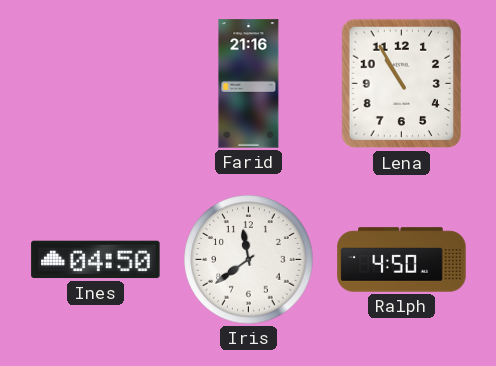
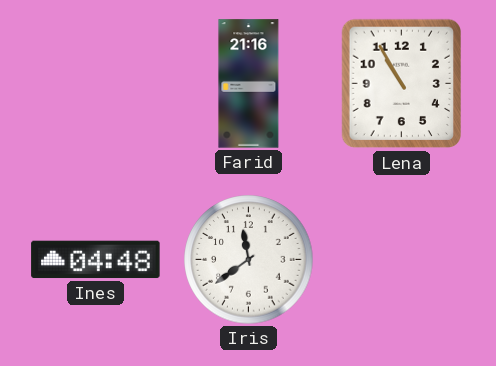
Ines: 04:50 -> 04:48 (96, 260)
Ralph: 4:50 -> none (402, 260)
